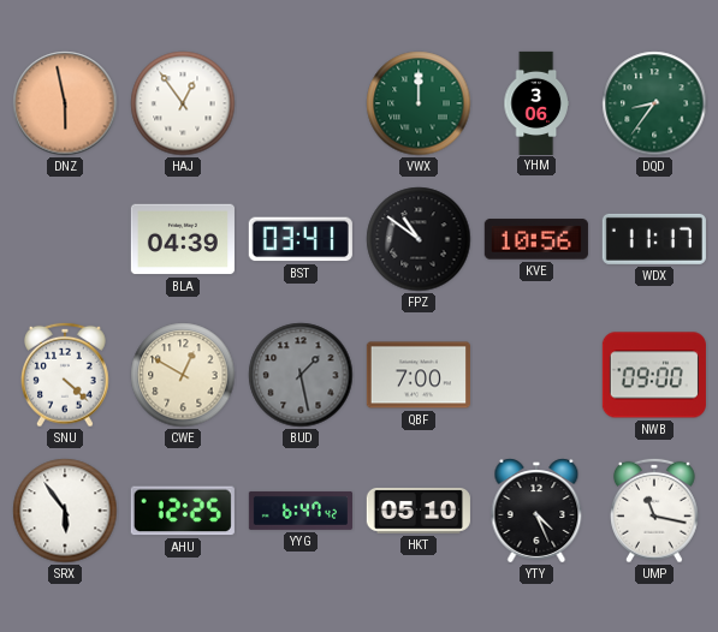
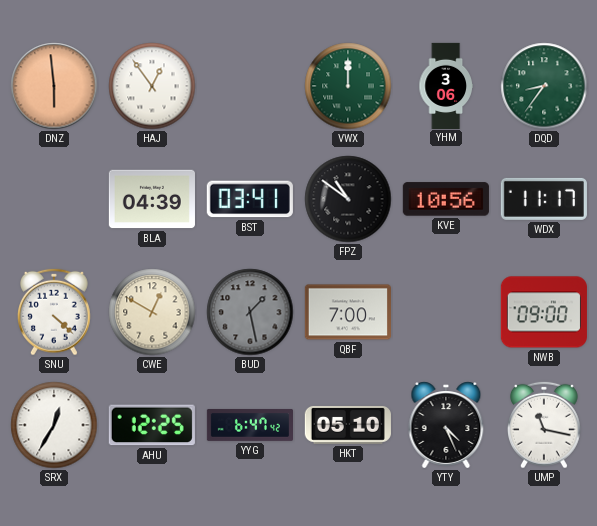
DNZ: 5:58 -> 5:59 (54, 86)
SRX: 5:54 -> 12:35 (54, 425)
